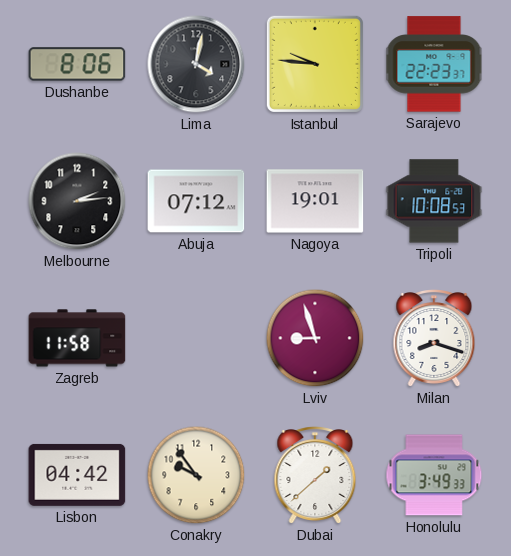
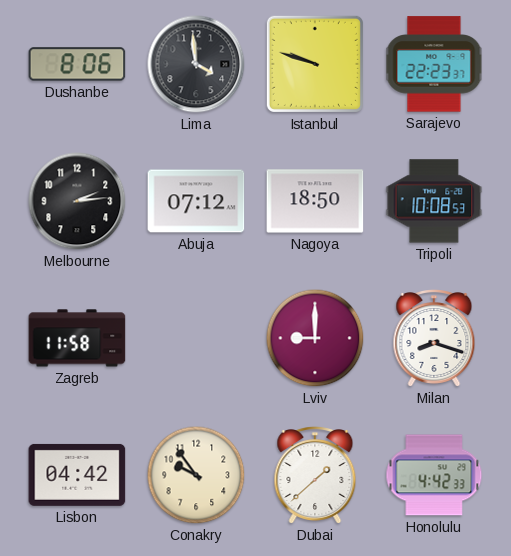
Lima: 4:02 -> 3:59 (196, 64)
Istanbul: 9:46 -> 9:48 (315, 64)
Nagoya: 19:01 -> 18:50 (315, 201)
Lviv: 8:57 -> 9:00 (315, 338)
Honolulu: 3:49 -> 4:42 (434, 475)
